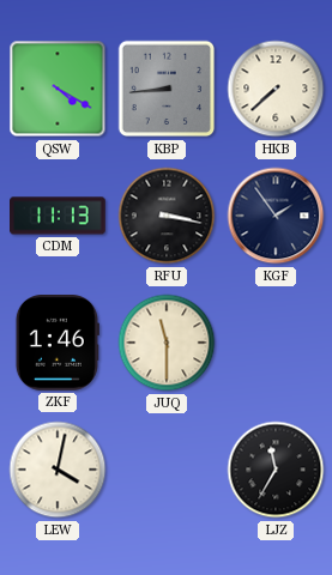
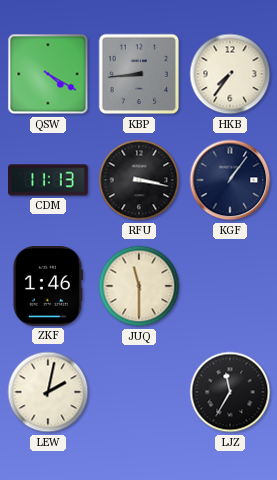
HKB: 7:38 -> 7:36 (230, 74)
KGF: 1:54 -> 1:06 (230, 180)
LEW: 4:02 -> 2:02 (48, 392)
